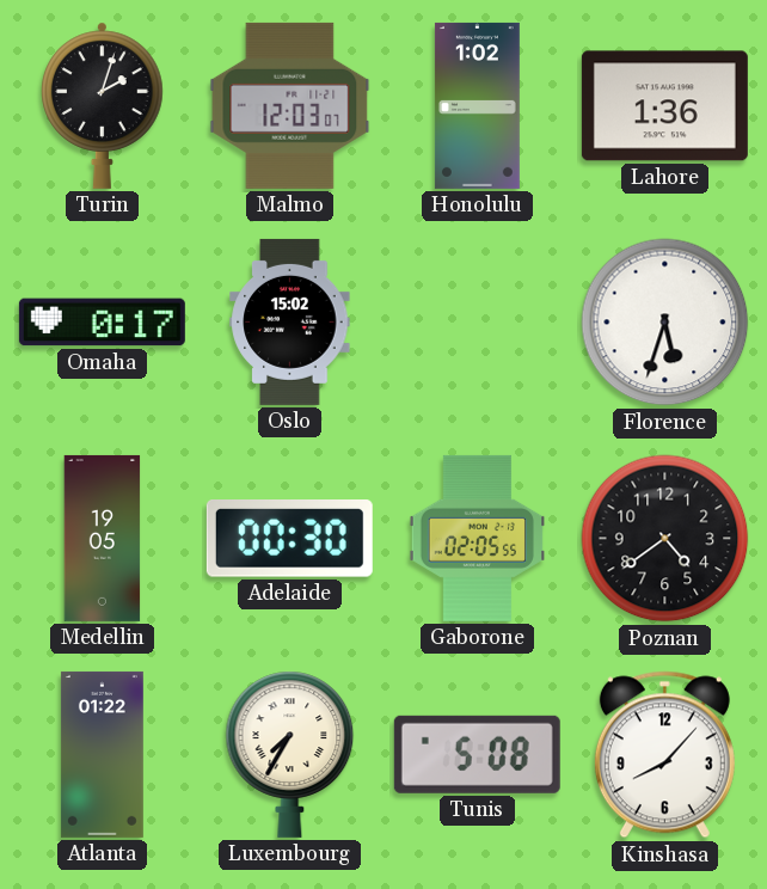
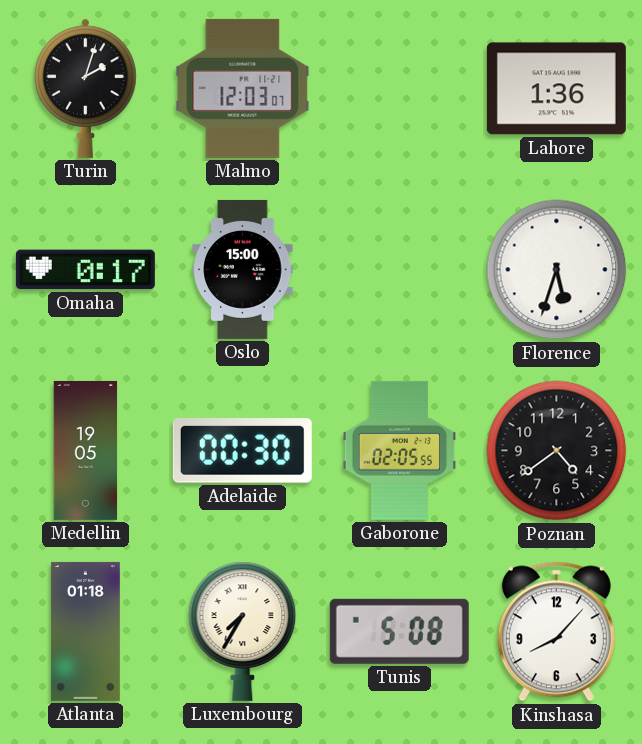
Honolulu: 1:02 -> none (477, 105)
Oslo: 15:02 -> 15:00 (243, 269)
Atlanta: 01:22 -> 01:18 (85, 631)
